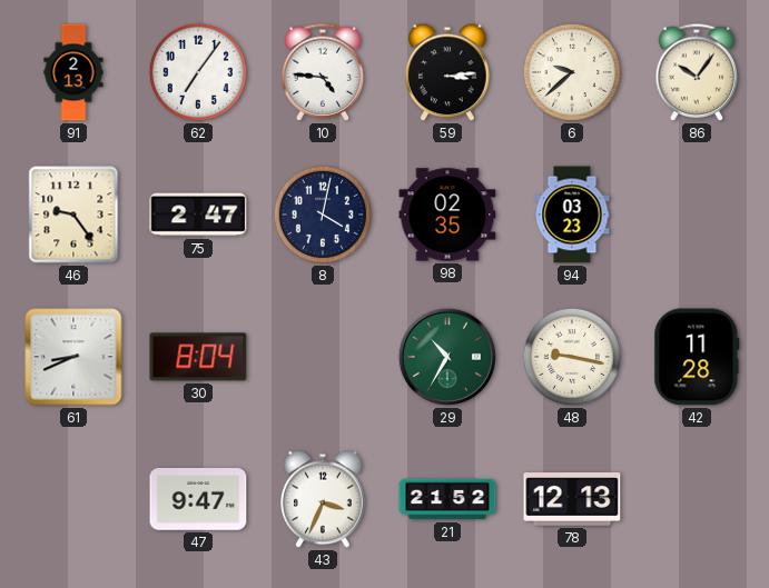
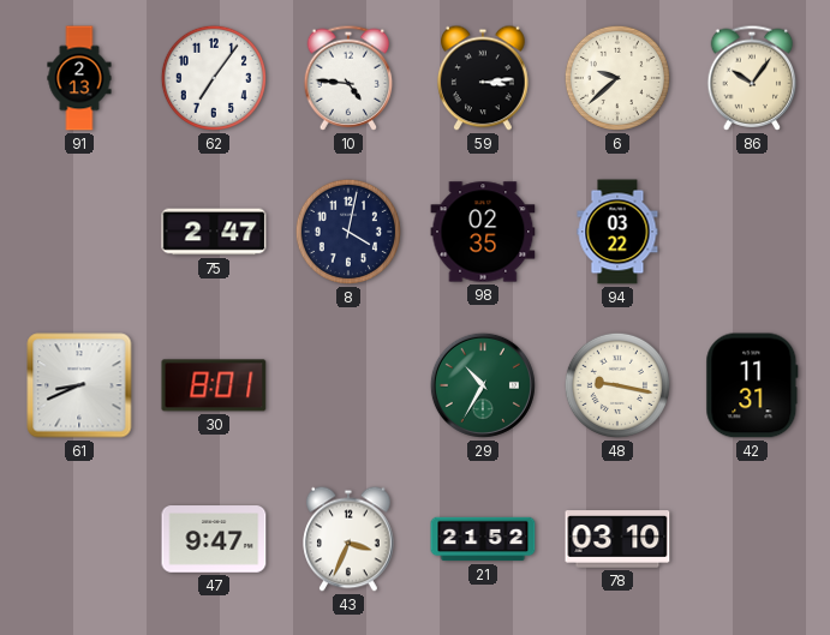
46: 9:24 -> none (73, 215)
94: 03:23 -> 03:22 (617, 232)
30: 8:04 -> 8:01 (214, 385)
42: 11:28 -> 11:31 (752, 385)
78: 12:13 -> 03:10 (617, 539)
